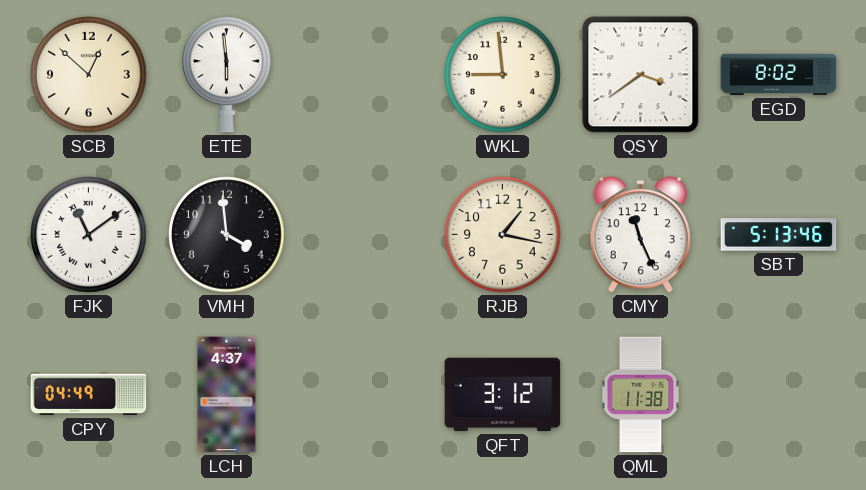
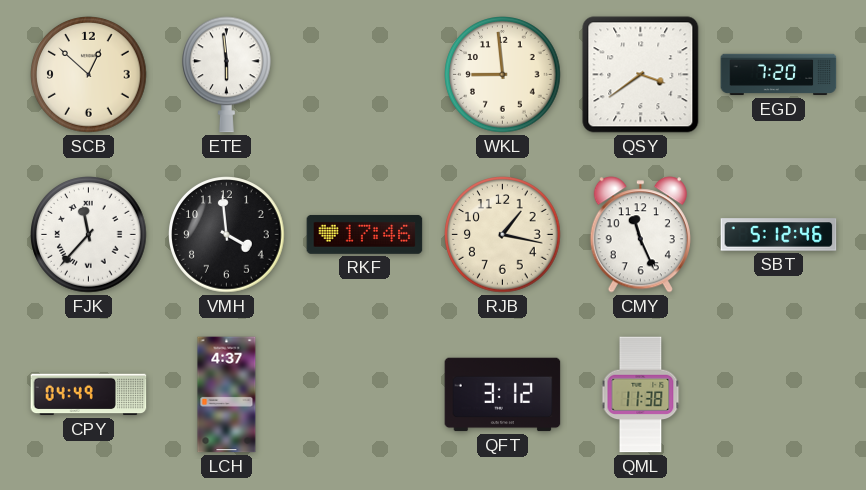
EGD: 8:02 -> 7:20 (779, 75)
FJK: 11:09 -> 11:37 (89, 235)
RKF: none -> 17:46 (365, 234)
SBT: 5:13 -> 5:12 (779, 235)
